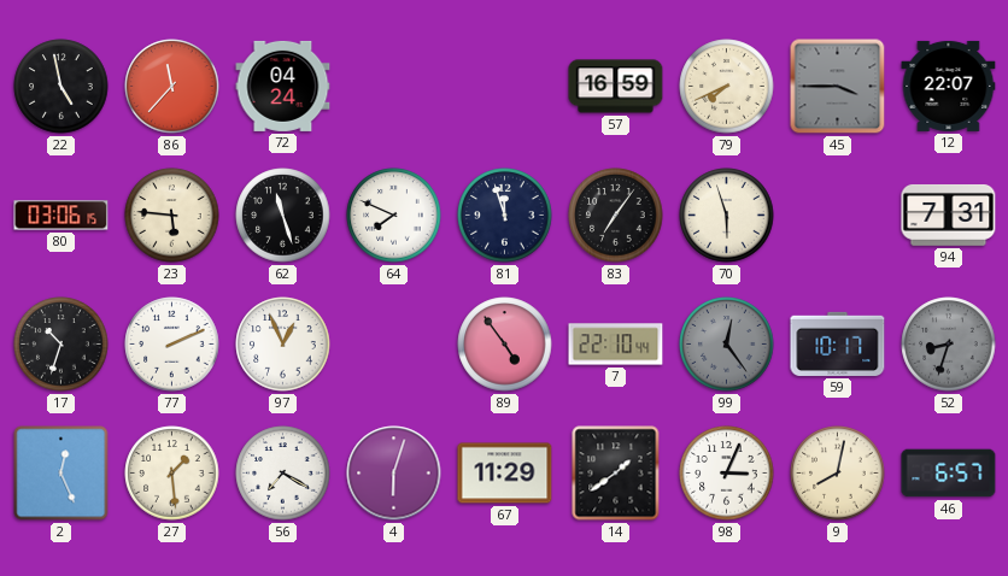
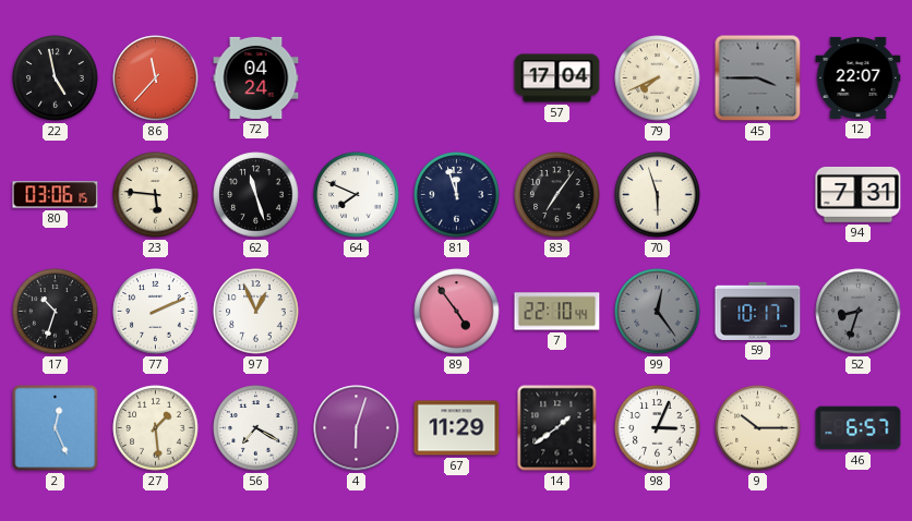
57: 16:59 -> 17:04 (557, 78)
9: 8:02 -> 10:15 (758, 428)
